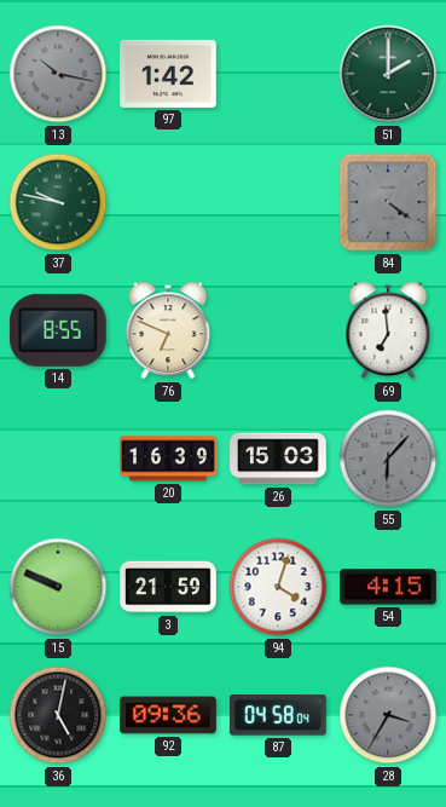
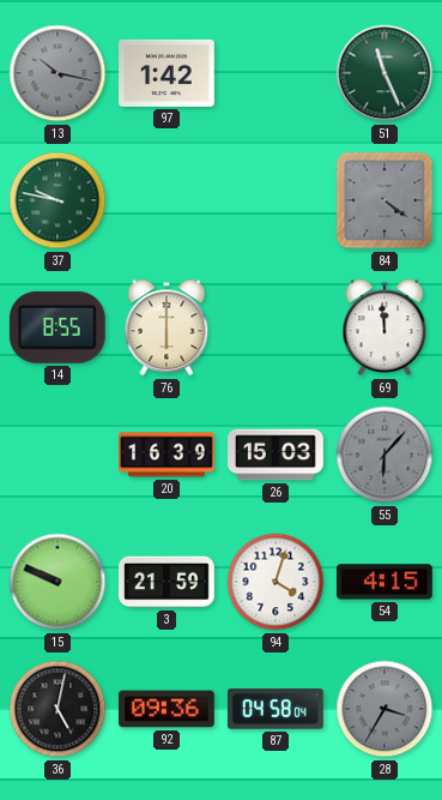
51: 2:00 -> 11:26 (385, 73)
76: 6:49 -> 6:00 (166, 327)
69: 6:59 -> 11:59 (385, 327)
